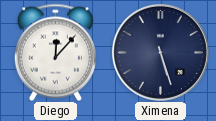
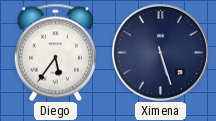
Diego: 12:07 -> 5:36 (55, 52)
